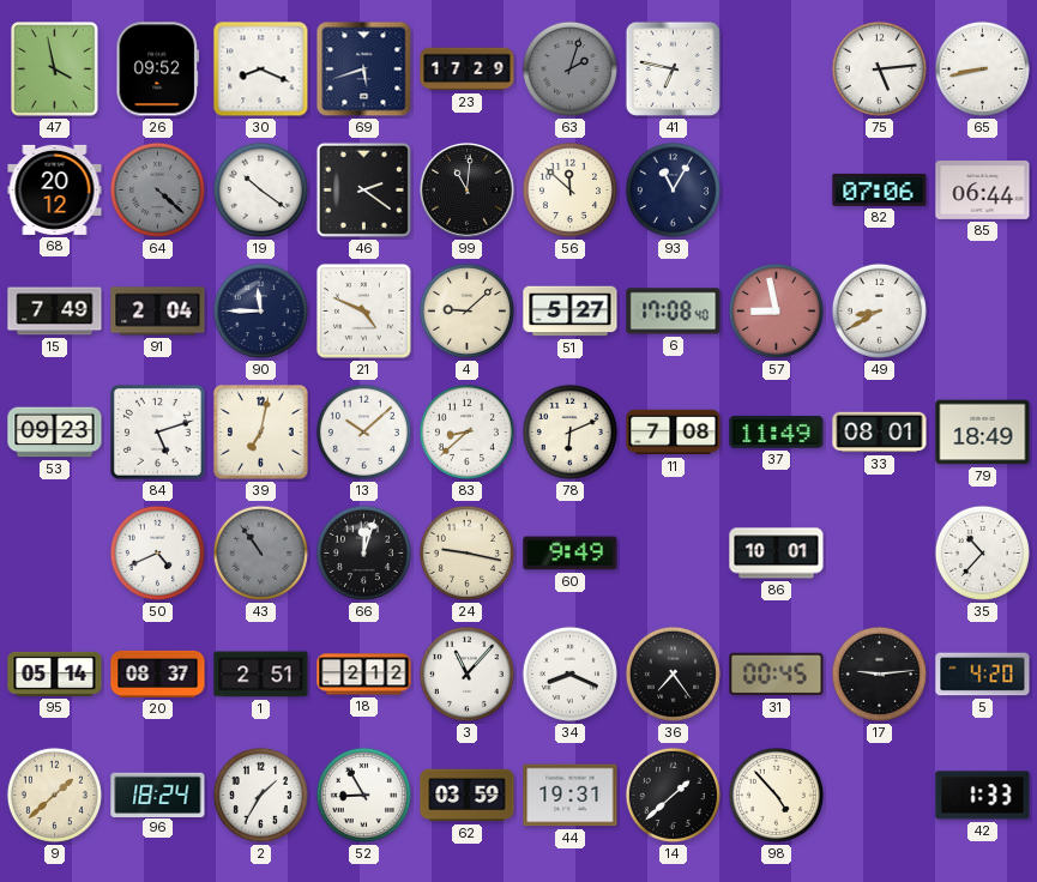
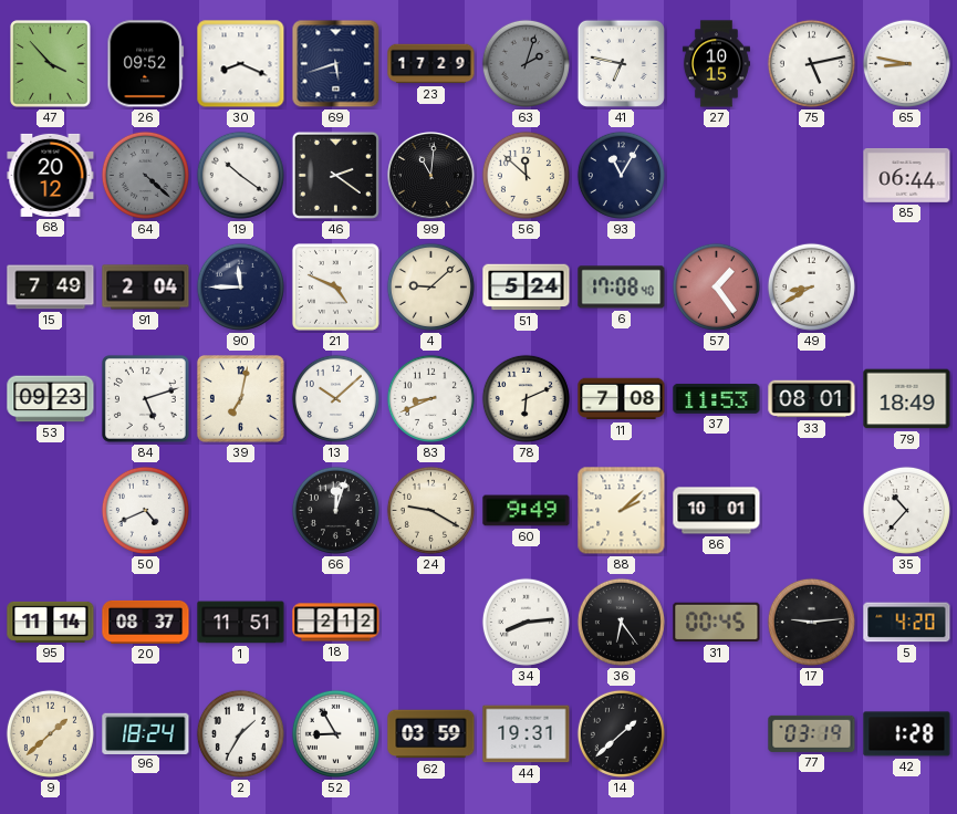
47: 3:58 -> 3:53 (51, 64)
27: none -> 10:15 (716, 64)
75: 5:14 -> 5:13 (811, 63)
65: 8:43 -> 8:47 (906, 63)
82: 07:06 -> none (880, 189)
51: 5:27 -> 5:24 (527, 288)
57: 8:58 -> 1:24 (716, 286)
83: 8:38 -> 8:41 (430, 398)
37: 11:49 -> 11:53 (717, 398)
43: 10:54 -> none (260, 552)
24: 9:17 -> 9:20 (430, 510)
88: none -> 2:08 (622, 511)
95: 05:14 -> 11:14 (51, 622)
1: 2:51 -> 11:51 (241, 623)
3: 11:07 -> none (466, 673)
34: 8:19 -> 8:14 (526, 622)
36: 7:24 -> 6:24 (621, 622)
98: 4:53 -> none (776, 795)
77: none -> 03:19 (812, 733)
42: 1:33 -> 1:28 (907, 734)
